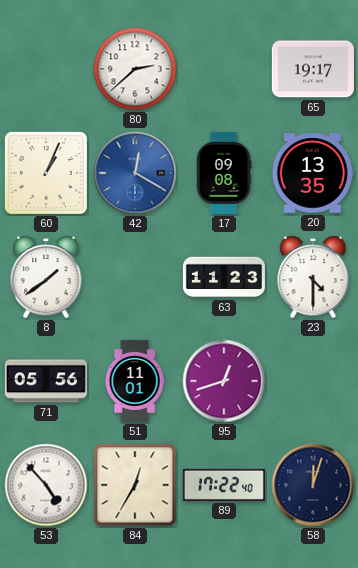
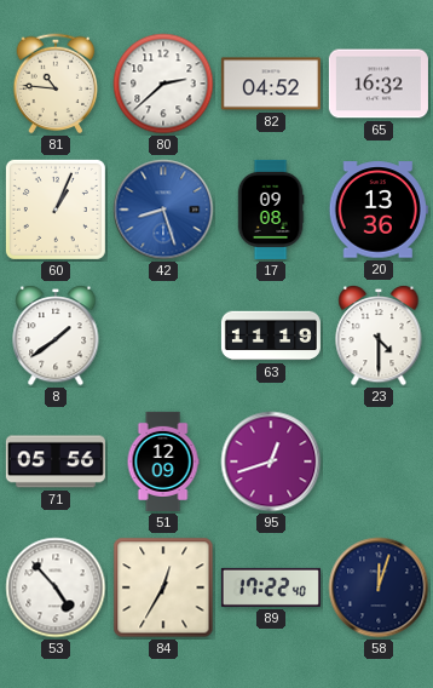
81: none -> 10:46 (56, 84)
82: none -> 04:52 (271, 84)
65: 19:17 -> 16:32 (379, 84)
42: 12:20 -> 8:27 (163, 210)
20: 13:35 -> 13:36 (379, 210)
63: 11:23 -> 11:19 (271, 336)
51: 11:01 -> 12:09 (163, 461)
